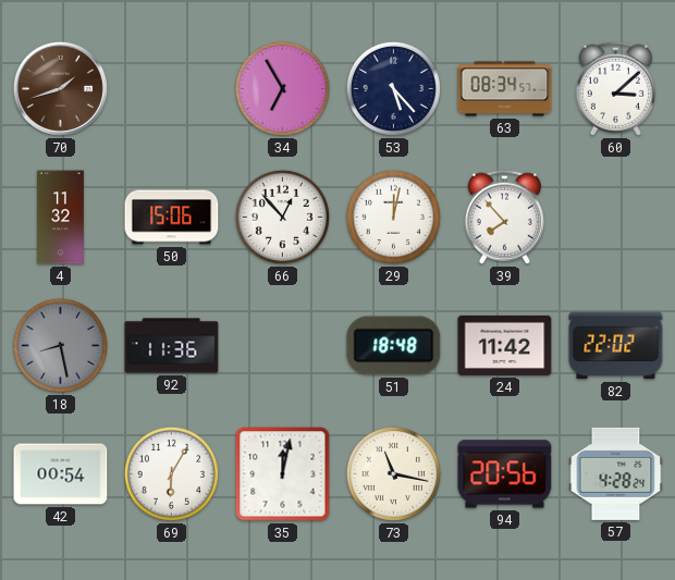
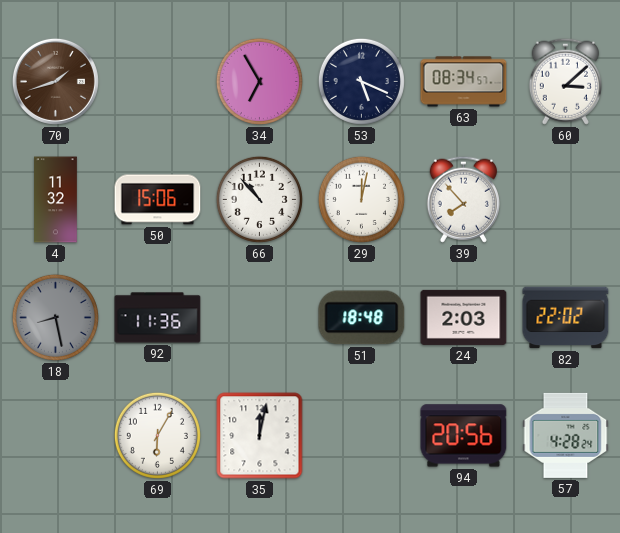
53: 5:23 -> 5:19 (361, 81)
66: 12:53 -> 10:53 (259, 199)
24: 11:42 -> 2:03 (464, 317)
42: 00:54 -> none (61, 474)
73: 11:17 -> none (393, 473)
